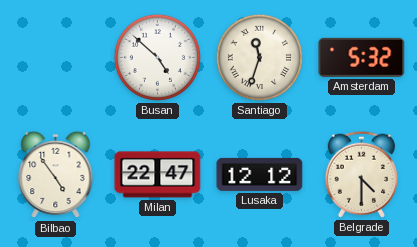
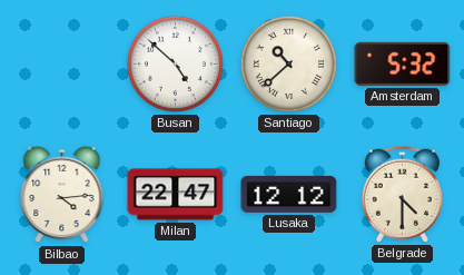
Santiago: 11:33 -> 10:38 (288, 63)
Bilbao: 4:54 -> 4:14 (62, 195)
